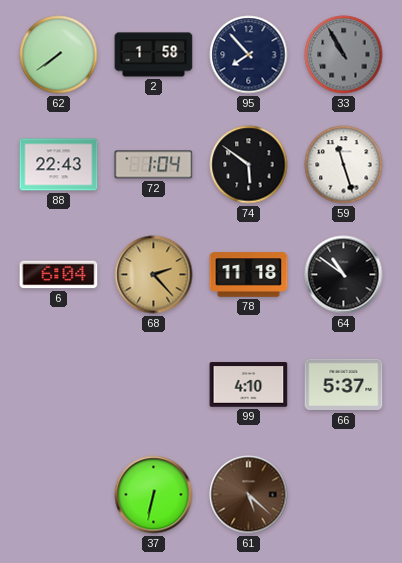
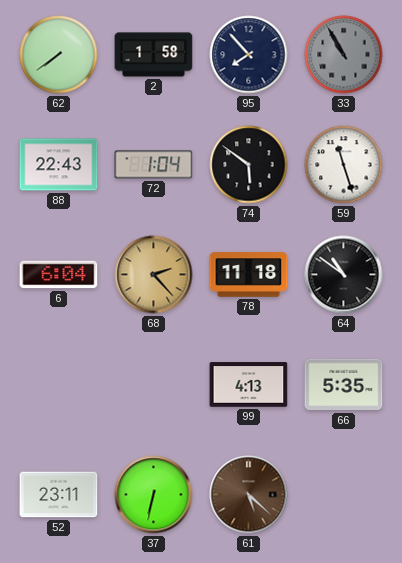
99: 4:10 -> 4:13 (249, 385)
66: 5:37 -> 5:35 (344, 385)
52: none -> 23:11 (59, 495)
